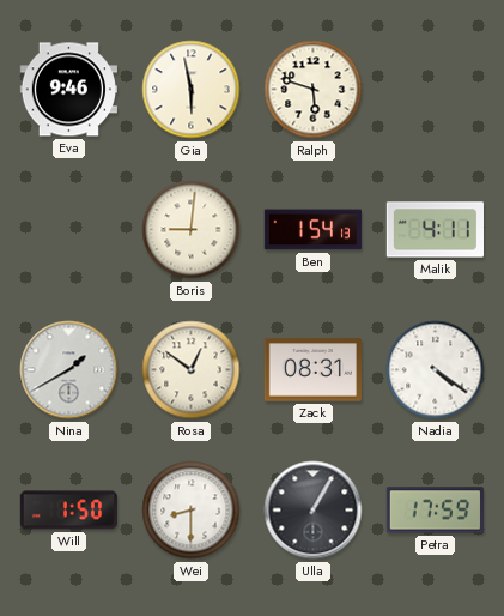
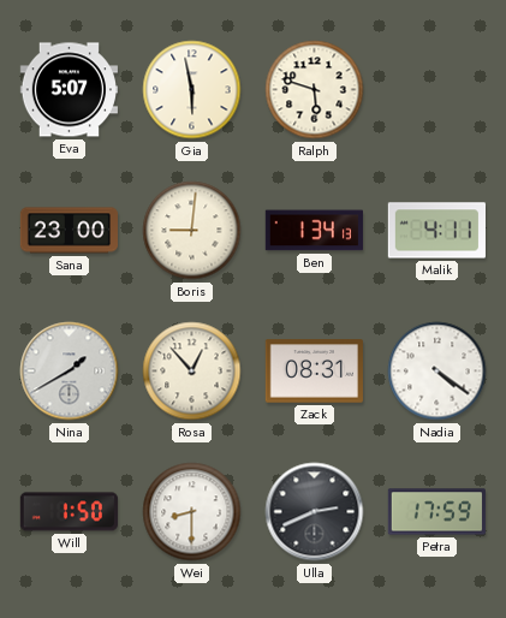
Eva: 9:46 -> 5:07 (69, 90)
Sana: none -> 23:00 (69, 231)
Ben: 1:54 -> 1:34 (314, 231)
Rosa: 12:51 -> 12:53 (192, 372)
Ulla: 1:05 -> 2:41 (315, 512)
